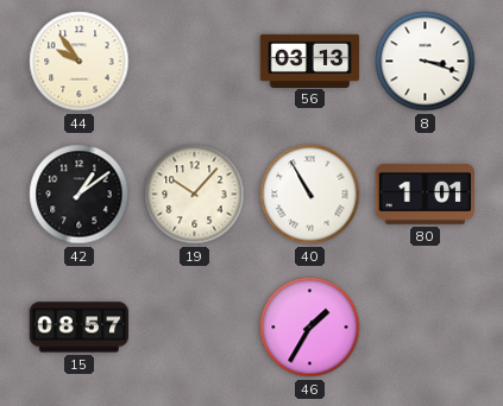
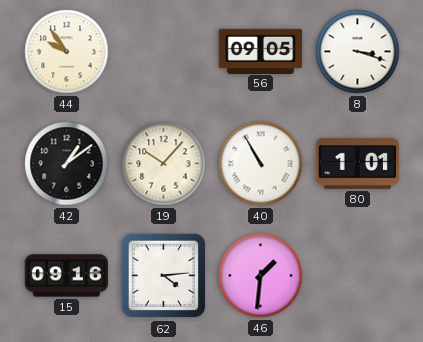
56: 03:13 -> 09:05 (261, 51)
15: 08:57 -> 09:16 (67, 276)
62: none -> 4:14 (164, 276)
46: 1:35 -> 1:31 (261, 276)
